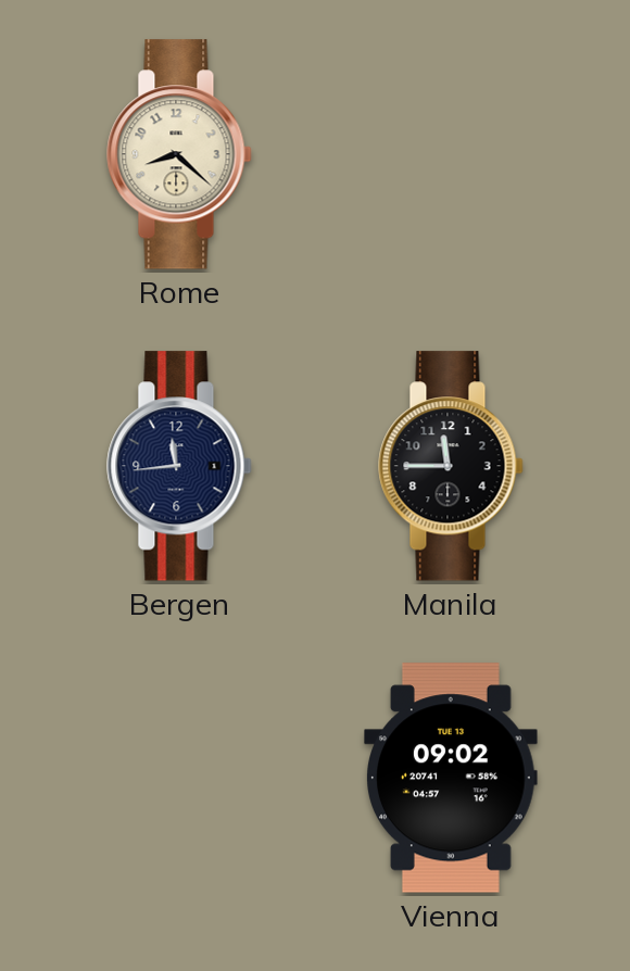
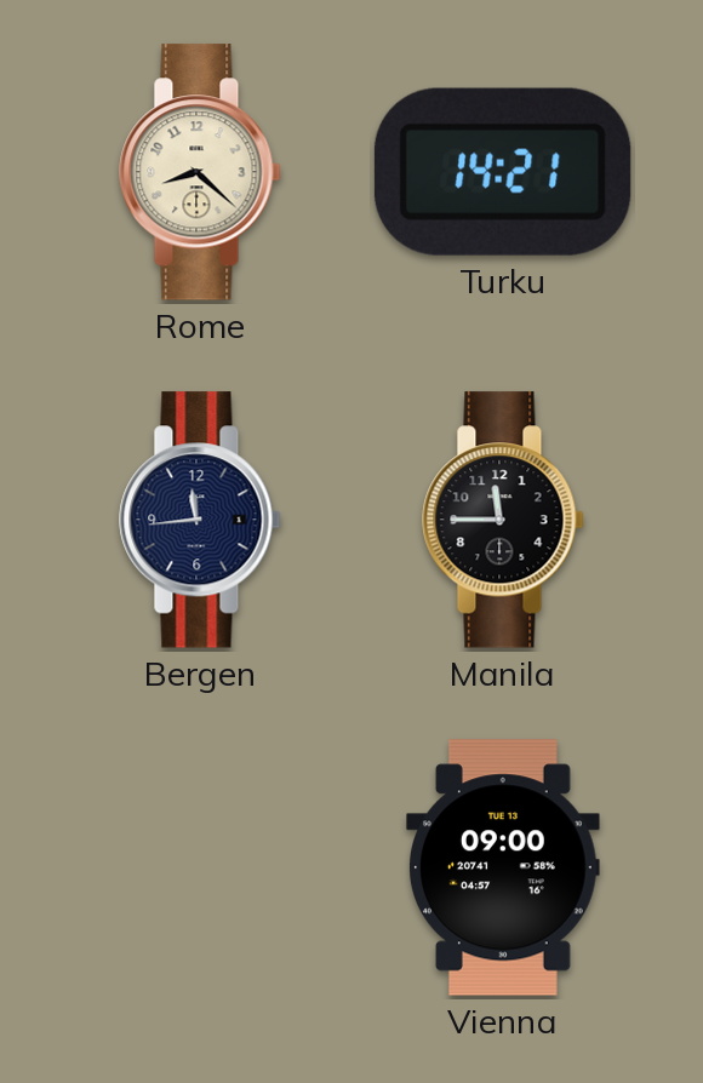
Turku: none -> 14:21 (503, 172)
Vienna: 09:02 -> 09:00 (504, 867)
